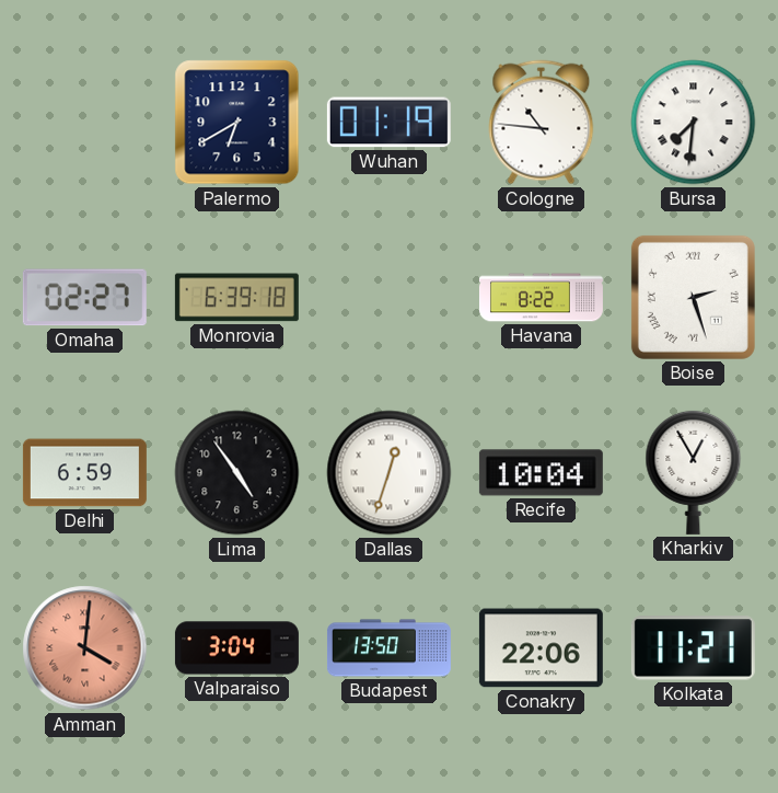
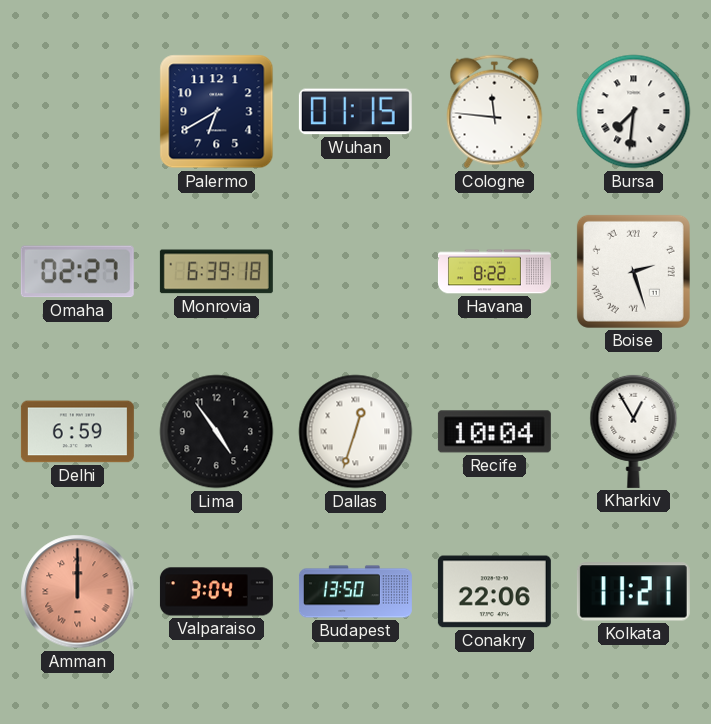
Wuhan: 01:19 -> 01:15 (355, 112)
Cologne: 10:46 -> 11:46 (495, 112)
Amman: 4:01 -> 12:00 (78, 592)
